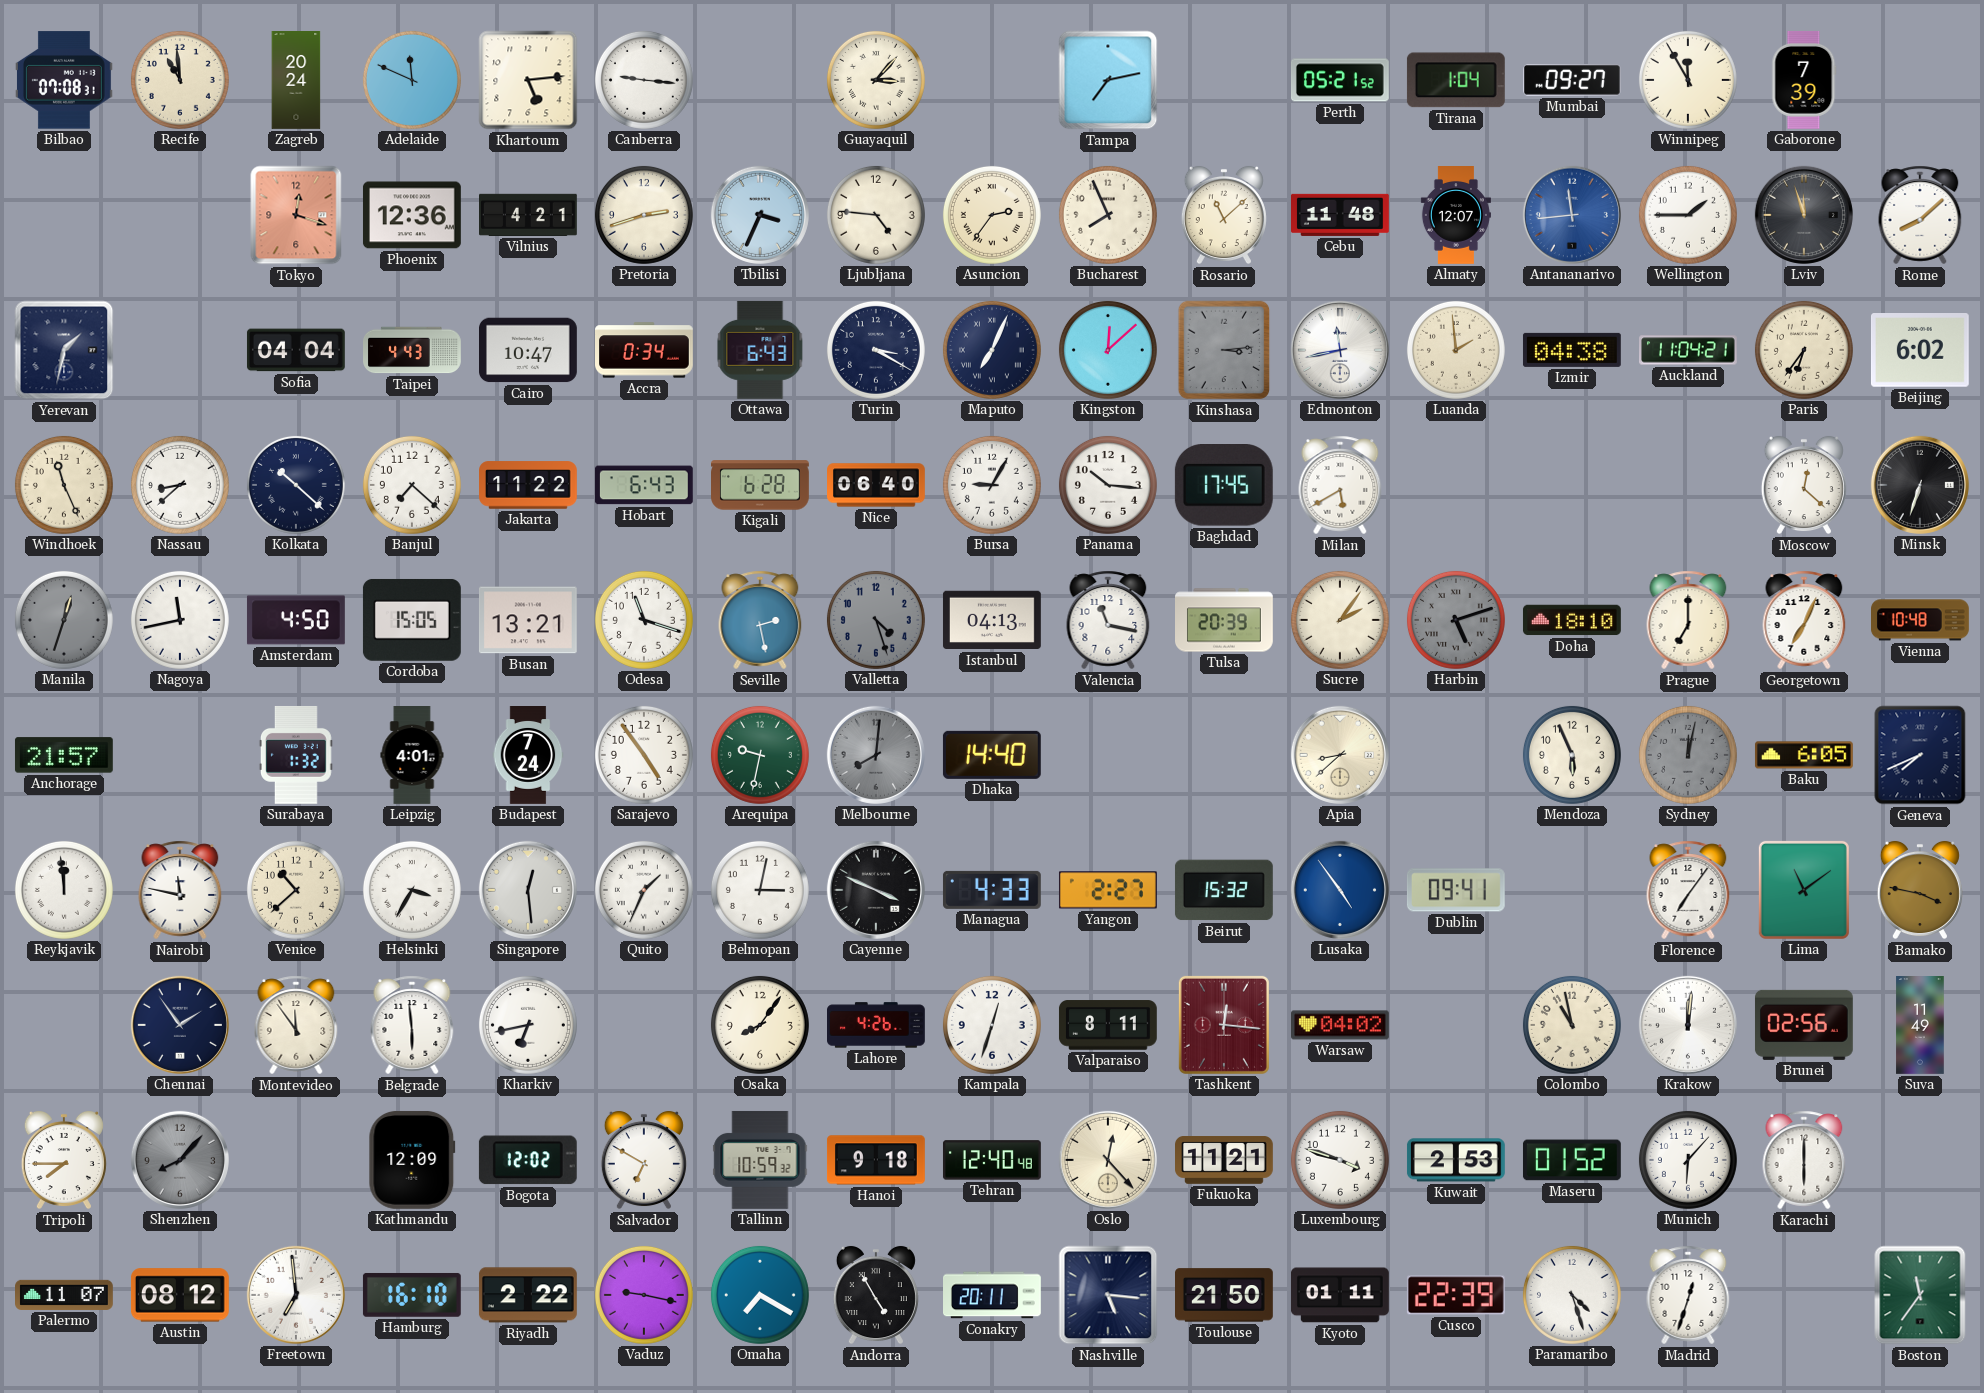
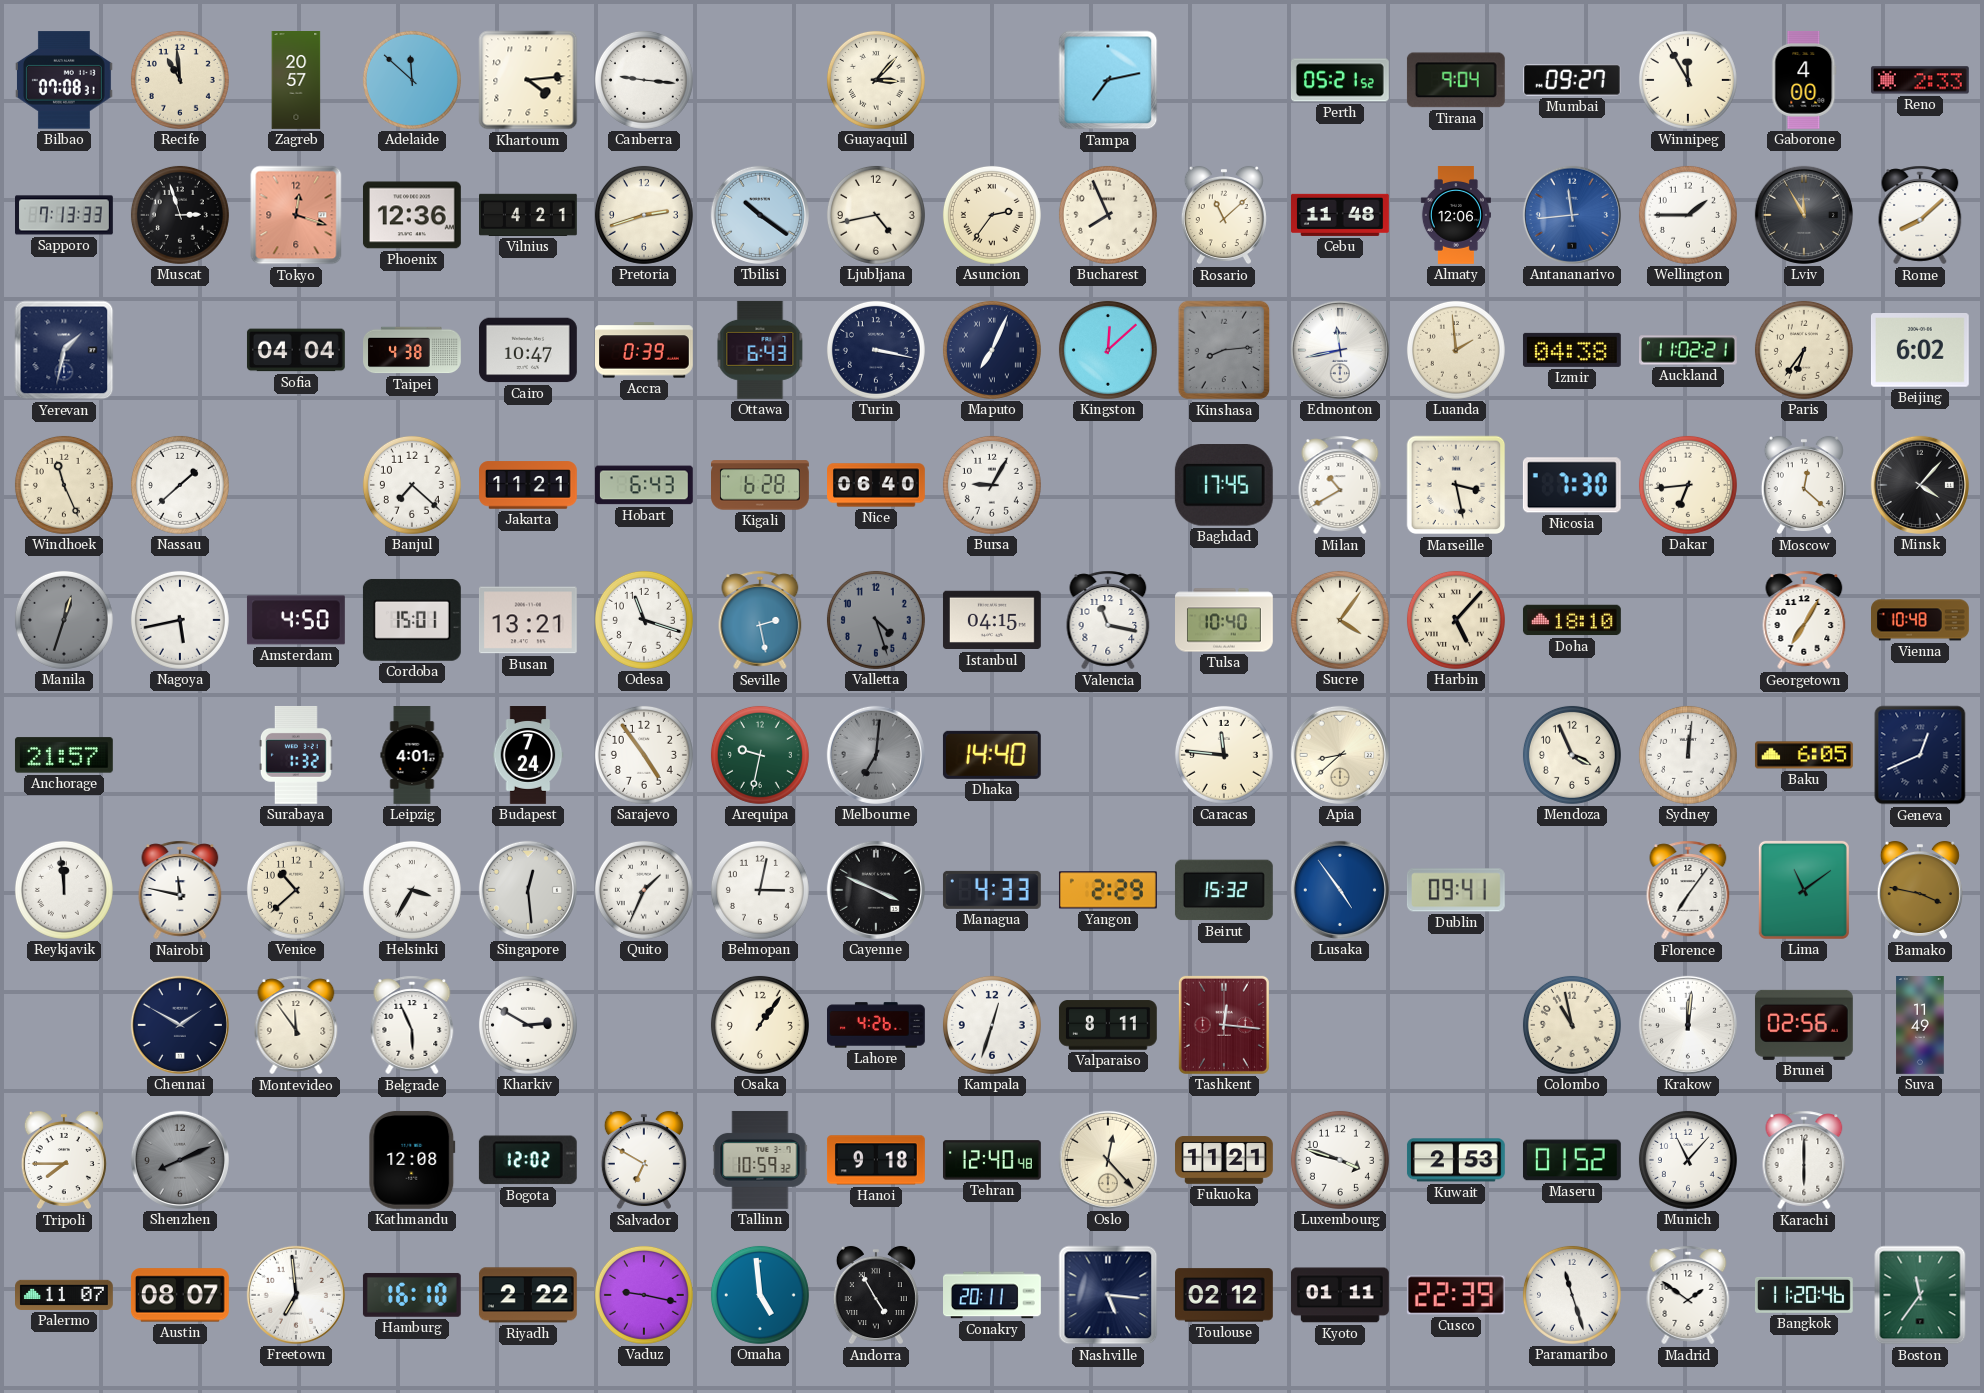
Zagreb: 20:24 -> 20:57 (296, 81)
Adelaide: 11:49 -> 11:52 (412, 80)
Khartoum: 5:14 -> 4:14 (528, 80)
Tirana: 1:04 -> 9:04 (1456, 80)
Gaborone: 7:39 -> 4:00 (1804, 80)
Reno: none -> 2:33 (1920, 80)
Sapporo: none -> 7:13 (65, 215)
Muscat: none -> 2:57 (180, 215)
Tbilisi: 3:34 -> 10:21 (760, 215)
Ljubljana: 4:46 -> 4:43 (876, 215)
Almaty: 12:07 -> 12:06 (1456, 216)
Lviv: 11:57 -> 11:55 (1804, 215)
Taipei: 4:43 -> 4:38 (412, 350)
Accra: 0:34 -> 0:39 (645, 350)
Turin: 3:20 -> 3:17 (876, 350)
Kinshasa: 3:14 -> 8:14 (1224, 350)
Auckland: 11:04 -> 11:02 (1689, 350)
Nassau: 8:38 -> 1:38 (180, 485)
Kolkata: 10:22 -> none (296, 485)
Jakarta: 11:22 -> 11:21 (529, 485)
Panama: 10:16 -> none (1108, 485)
Milan: 5:40 -> 10:40 (1340, 485)
Marseille: none -> 3:28 (1456, 485)
Nicosia: none -> 7:30 (1572, 485)
Dakar: none -> 6:44 (1688, 485)
Minsk: 6:33 -> 4:07 (1920, 485)
Nagoya: 11:43 -> 5:43 (180, 620)
Cordoba: 15:05 -> 15:01 (412, 620)
Istanbul: 04:13 -> 04:15 (992, 620)
Tulsa: 20:39 -> 10:40 (1225, 620)
Sucre: 2:06 -> 4:06 (1340, 620)
Harbin: 5:12 -> 5:07 (1456, 620)
Harbin dial: grey -> cream (1456, 620)
Prague: 7:00 -> none (1688, 620)
Georgetown: 7:04 -> 7:05 (1804, 620)
Melbourne: 8:01 -> 7:01 (876, 755)
Caracas: none -> 11:46 (1224, 755)
Mendoza: 5:56 -> 3:56 (1572, 755)
Sydney: 12:02 -> 12:01 (1688, 755)
Sydney dial: grey -> white (1688, 755)
Geneva: 7:41 -> 12:41 (1920, 755)
Yangon: 2:27 -> 2:29 (1108, 890)
Chennai: 1:54 -> 1:50 (180, 1025)
Belgrade: 5:59 -> 5:56 (412, 1025)
Kharkiv: 6:43 -> 2:50 (528, 1025)
Osaka: 8:06 -> 1:06 (760, 1025)
Warsaw: 04:02 -> none (1341, 1025)
Shenzhen: 8:07 -> 8:11 (180, 1160)
Kathmandu: 12:09 -> 12:08 (412, 1160)
Munich: 6:07 -> 11:07 (1688, 1160)
Austin: 08:12 -> 08:07 (180, 1295)
Omaha: 7:20 -> 4:59 (760, 1295)
Toulouse: 21:50 -> 02:12 (1225, 1295)
Paramaribo: 4:27 -> 11:27 (1572, 1295)
Madrid: 12:33 -> 1:51 (1688, 1295)
Bangkok: none -> 11:20 (1805, 1295)
